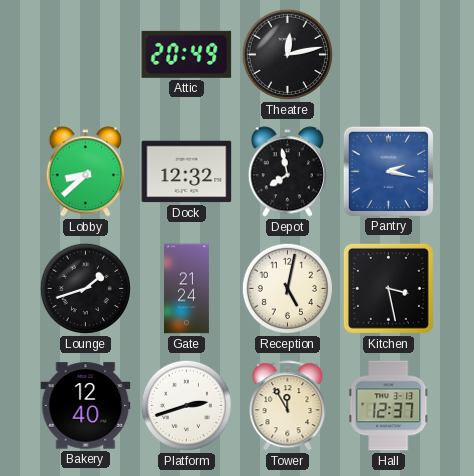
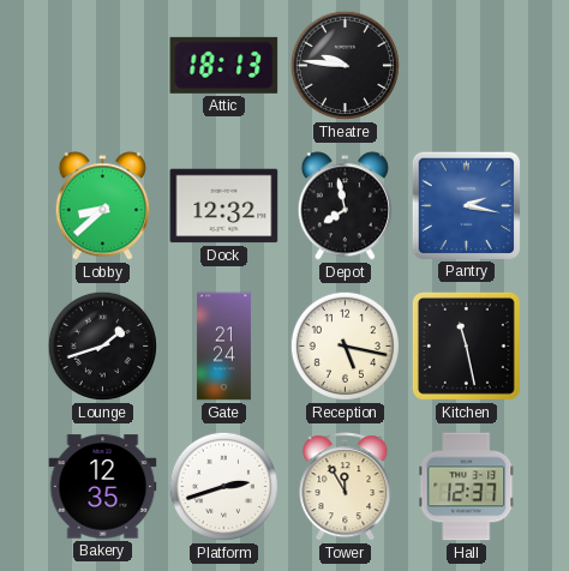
Attic: 20:49 -> 18:13 (224, 65)
Theatre: 12:13 -> 9:46 (345, 65)
Reception: 5:02 -> 5:17 (345, 345)
Kitchen: 3:28 -> 11:28 (466, 345)
Bakery: 12:40 -> 12:35 (103, 487)
